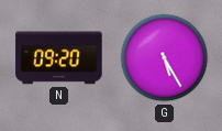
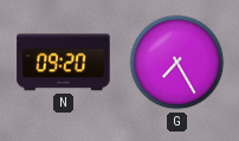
G: 5:25 -> 7:25 (177, 63)
